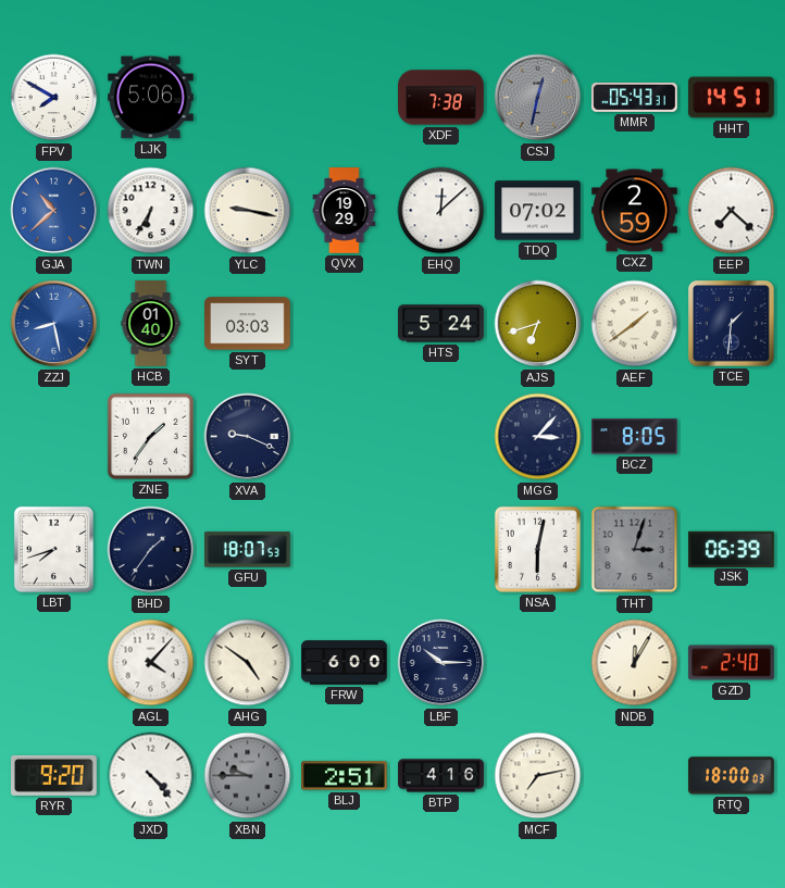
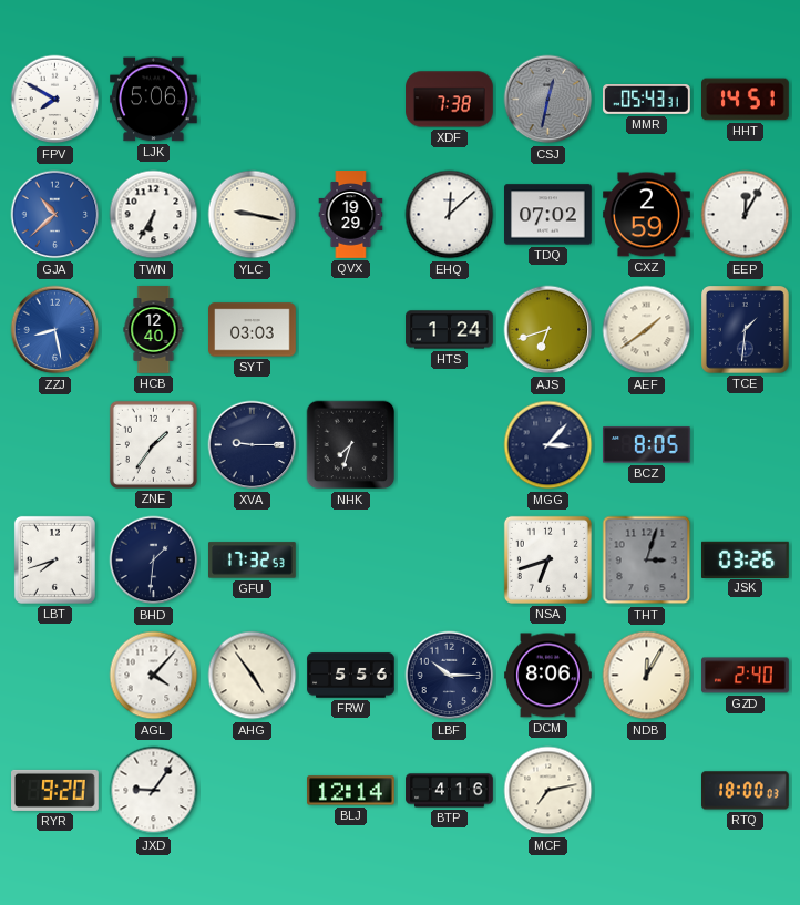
EEP: 7:22 -> 12:05 (746, 215)
HCB: 01:40 -> 12:40 (154, 330)
HTS: 5:24 -> 1:24 (450, 330)
XVA: 9:19 -> 9:15 (253, 445)
NHK: none -> 7:33 (351, 445)
BHD: 1:36 -> 1:31 (154, 561)
GFU: 18:07 -> 17:32 (253, 561)
NSA: 6:02 -> 6:42 (547, 559)
JSK: 06:39 -> 03:26 (746, 559)
AHG: 4:51 -> 4:54 (253, 676)
FRW: 6:00 -> 5:56 (351, 676)
DCM: none -> 8:06 (548, 676)
JXD: 4:23 -> 9:06 (154, 791)
XBN: 9:45 -> none (248, 776)
BLJ: 2:51 -> 12:14 (351, 791)
